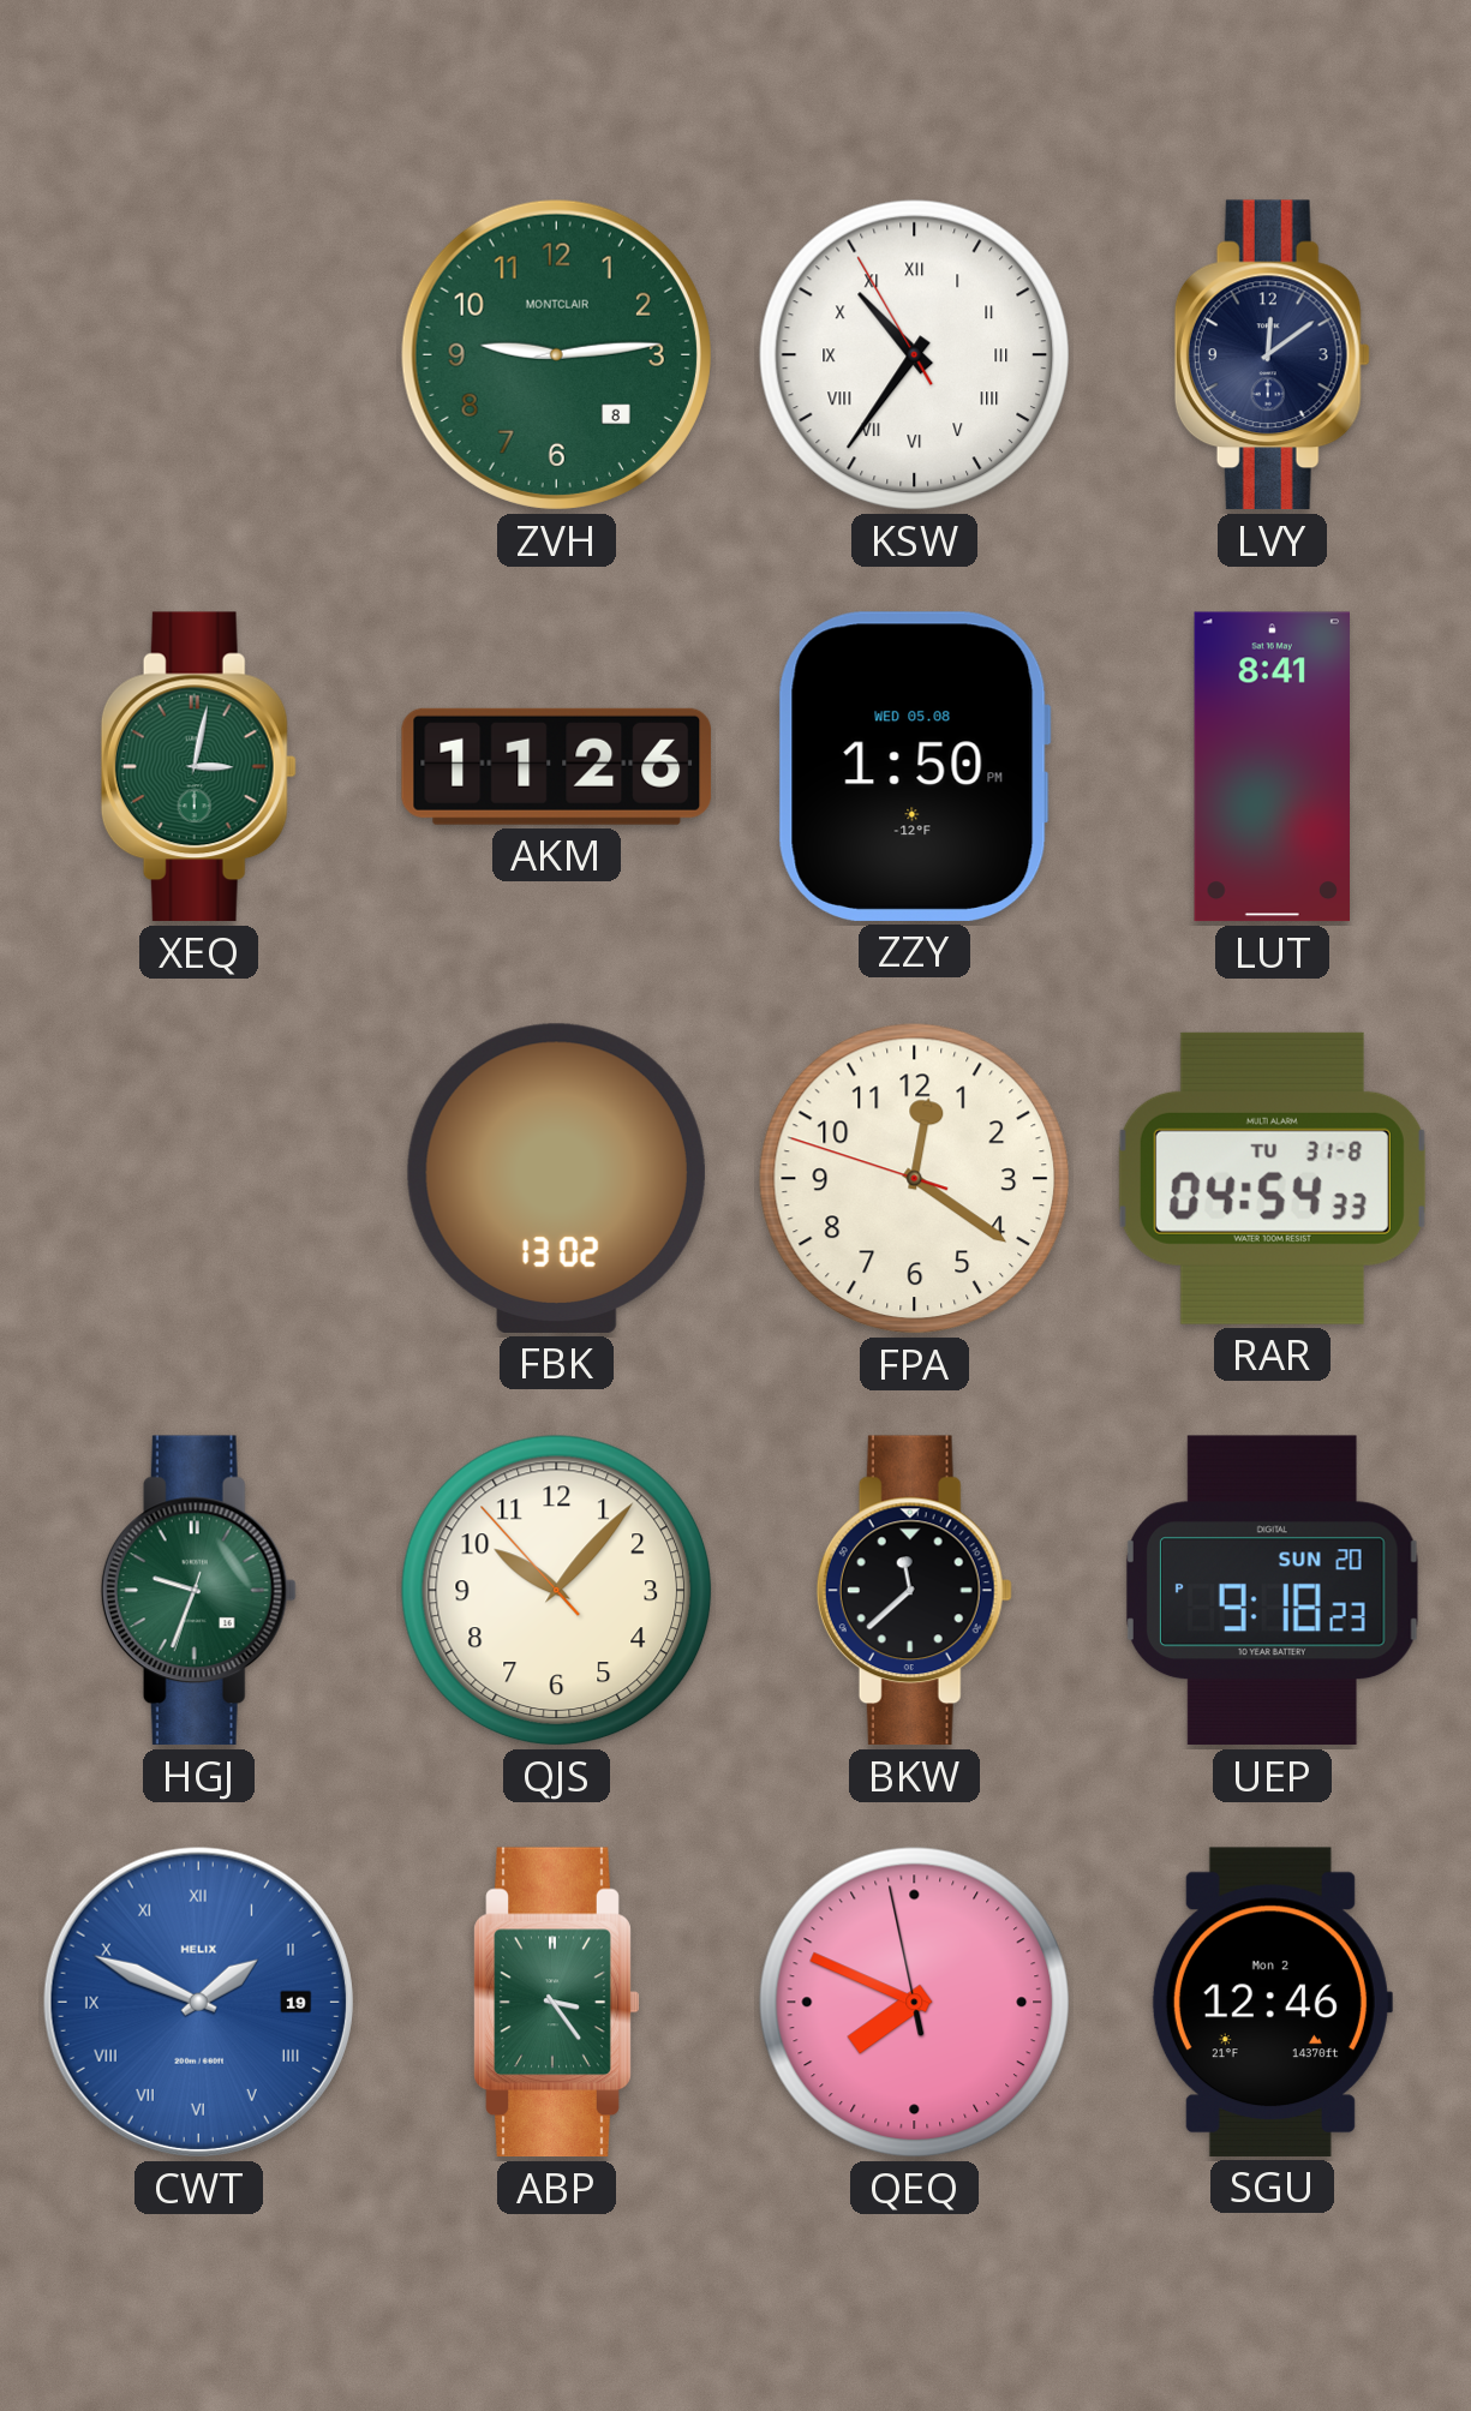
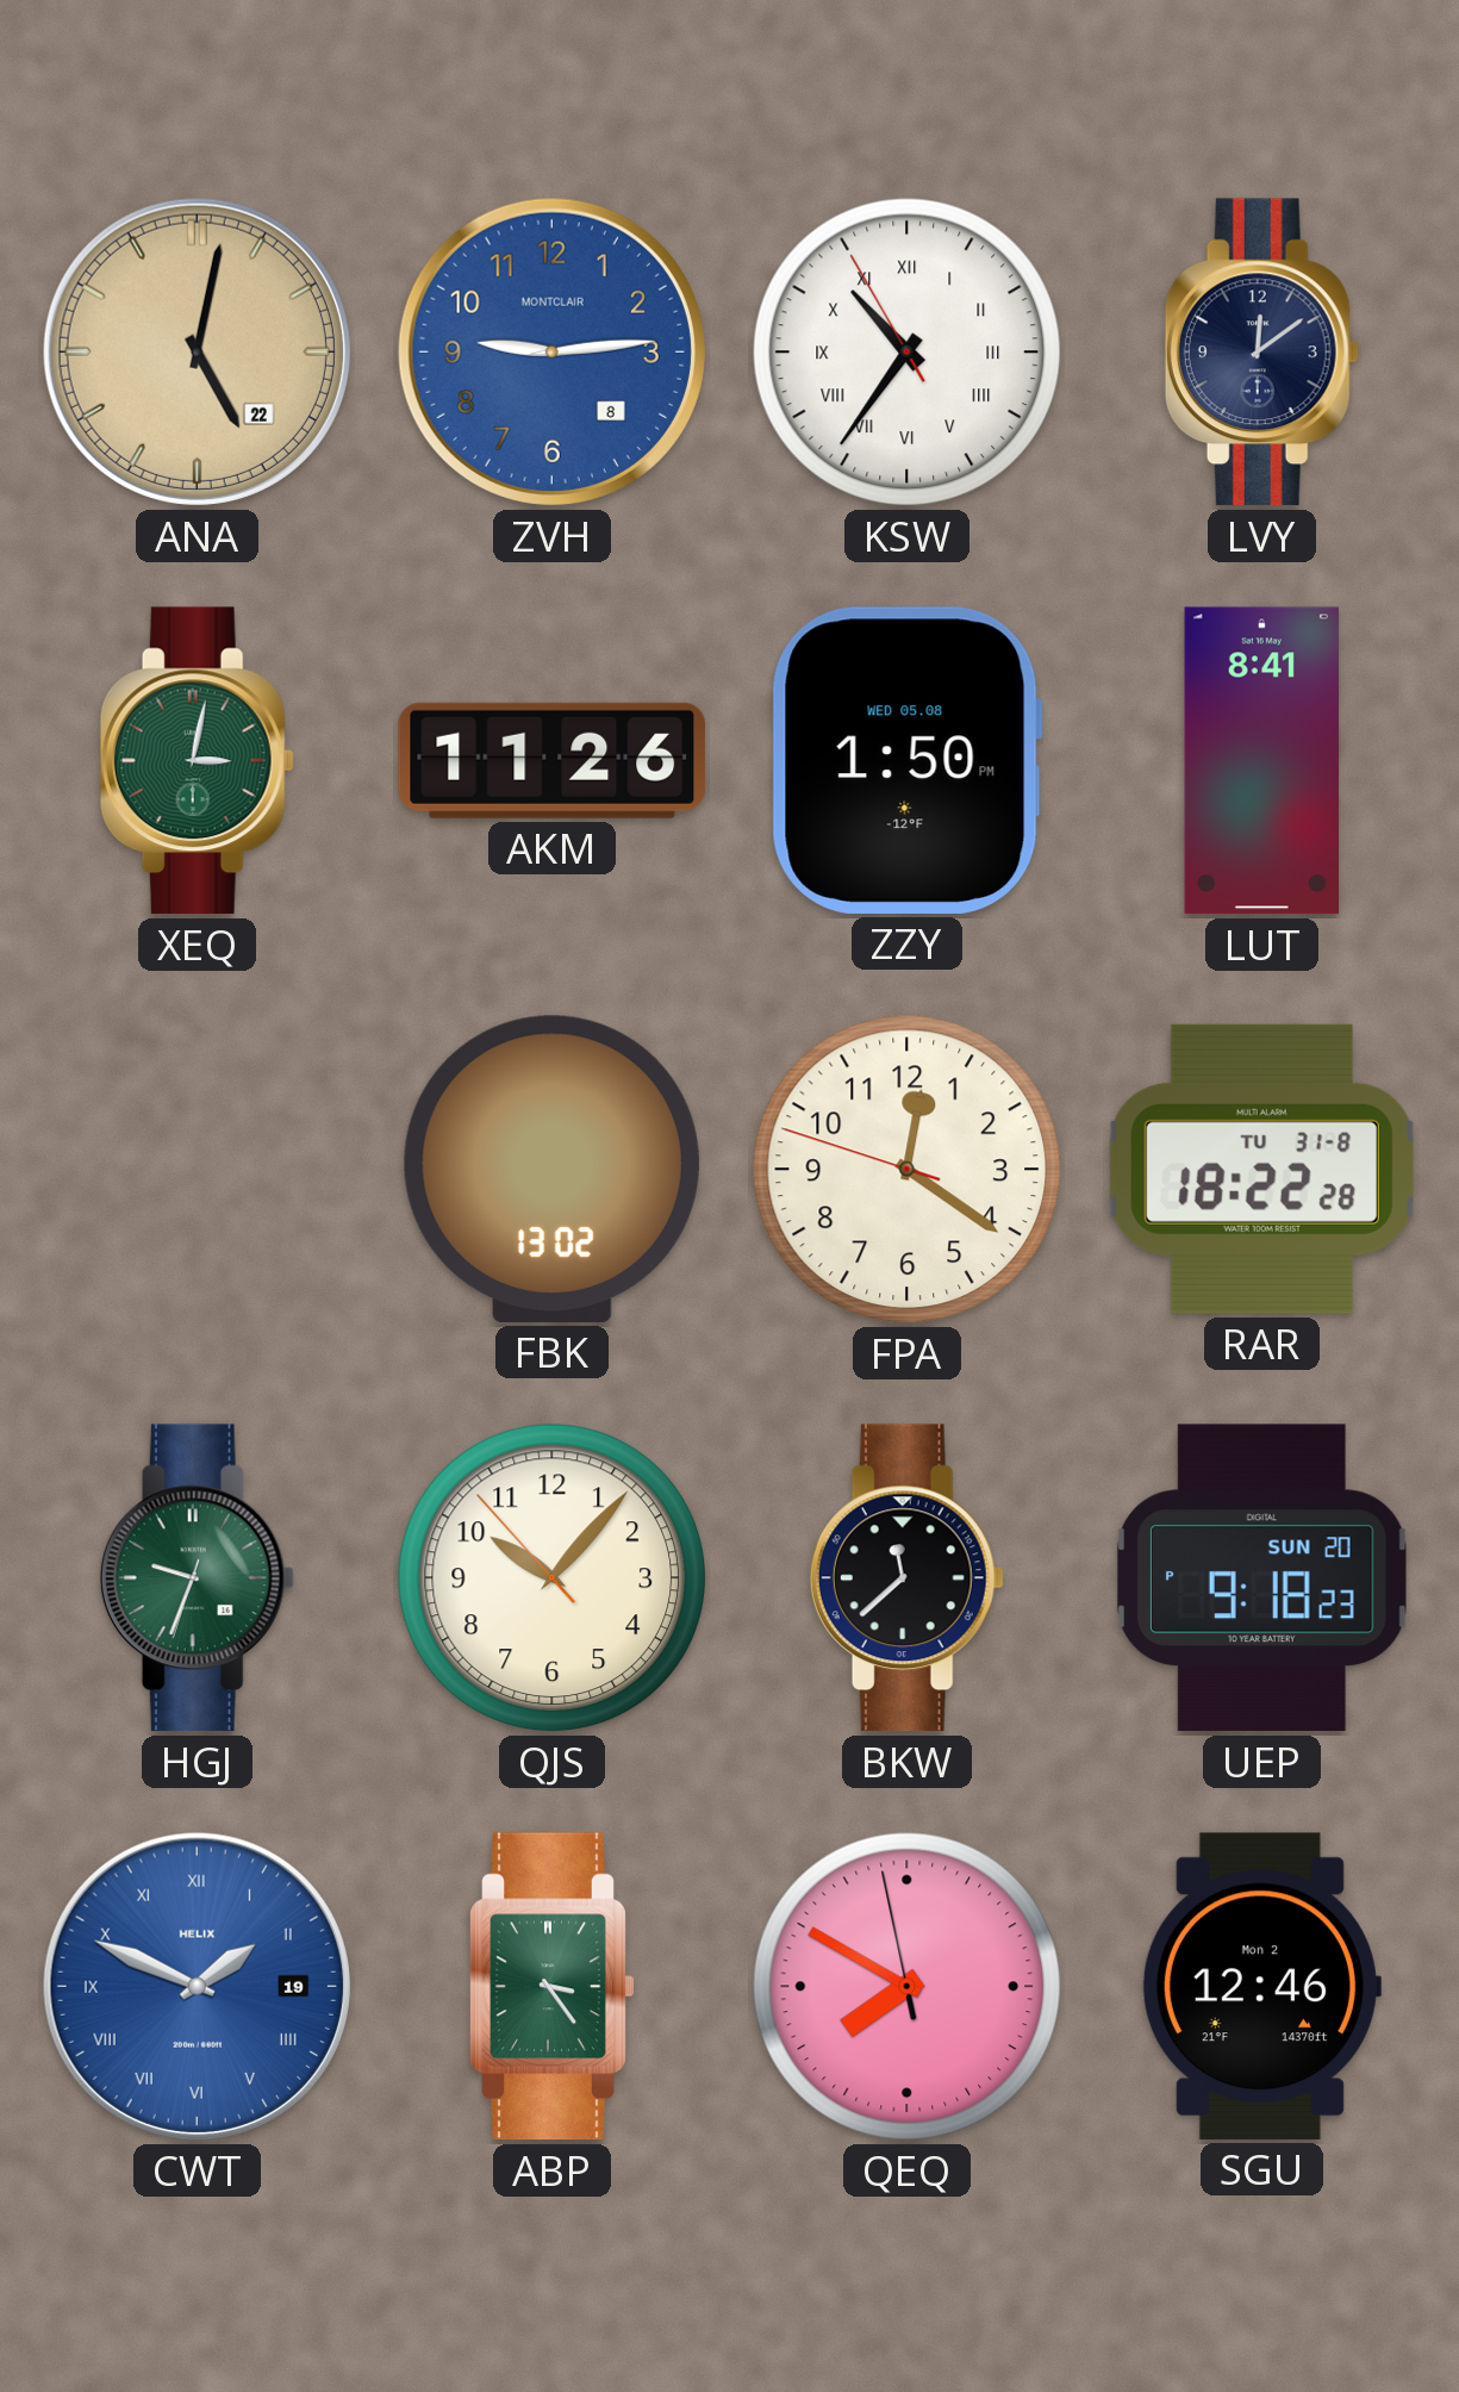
ANA: none -> 5:02 (197, 351)
ZVH dial: green -> blue (551, 351)
RAR: 04:54 -> 18:22 (1261, 1169)
QEQ: 7:48 -> 7:49 (908, 1987)
